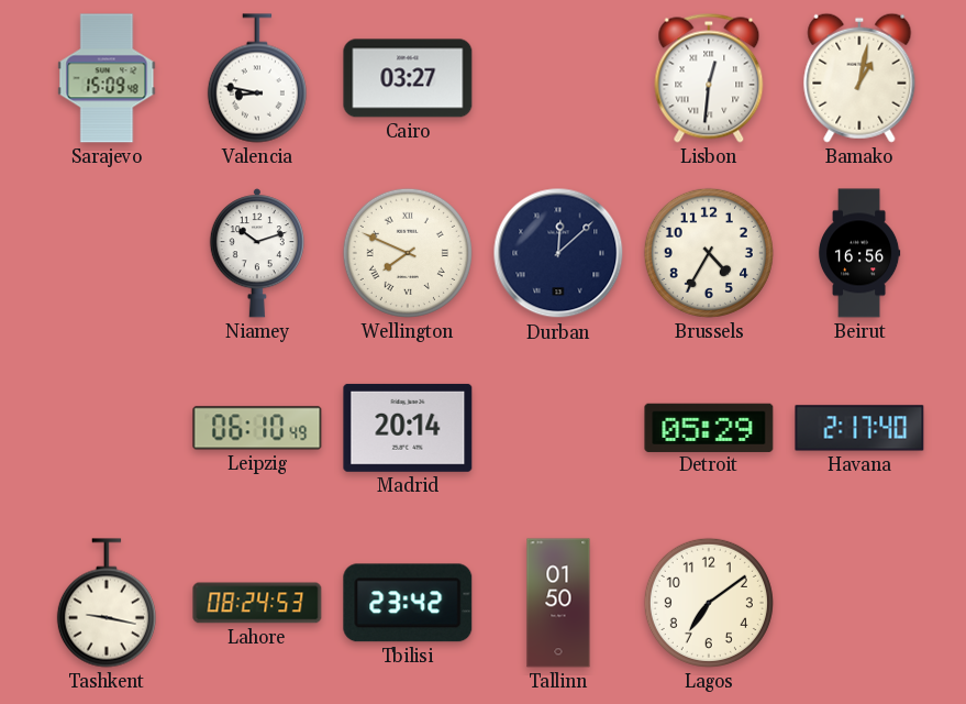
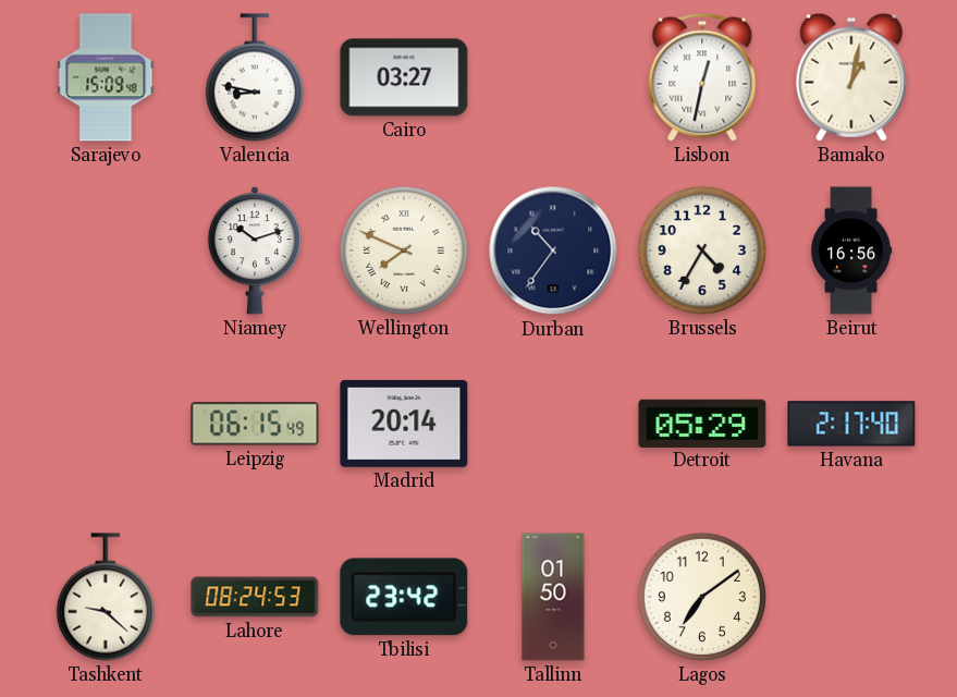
Lisbon: 12:31 -> 12:32 (702, 77)
Durban: 12:08 -> 10:36 (553, 250)
Leipzig: 06:10 -> 06:15 (255, 424)
Tashkent: 9:17 -> 9:22 (106, 597)
